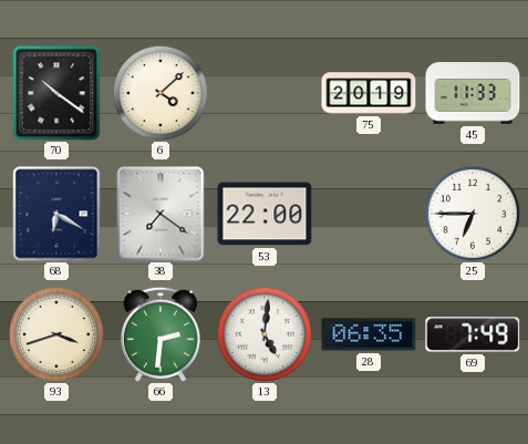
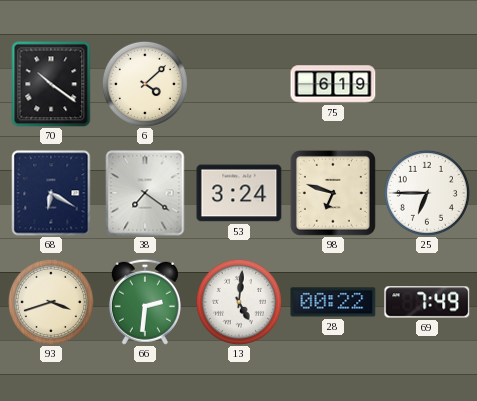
75: 20:19 -> 6:19 (333, 84)
45: 11:33 -> none (473, 93)
53: 22:00 -> 3:24 (239, 193)
98: none -> 6:48 (333, 193)
28: 06:35 -> 00:22 (333, 302)
